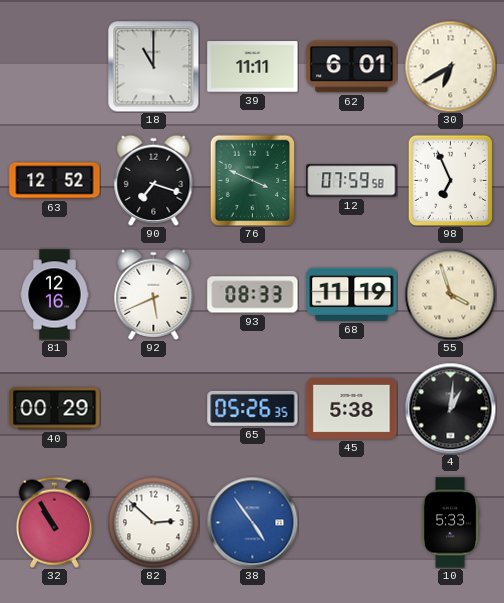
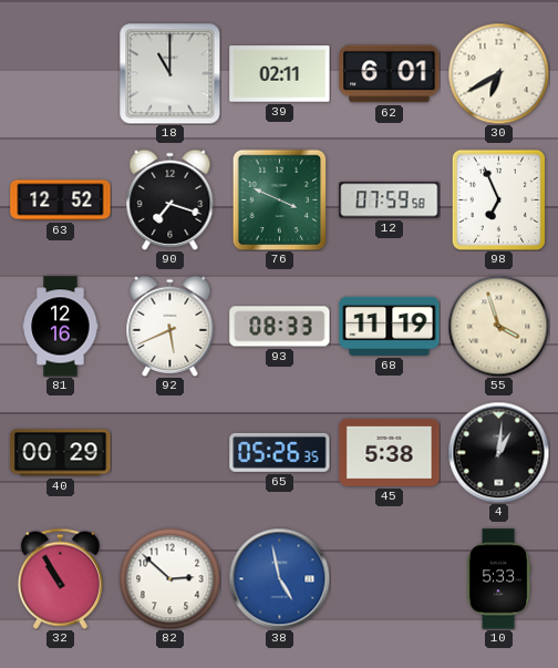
39: 11:11 -> 02:11 (280, 74)
38: 4:54 -> 4:58 (279, 578)
